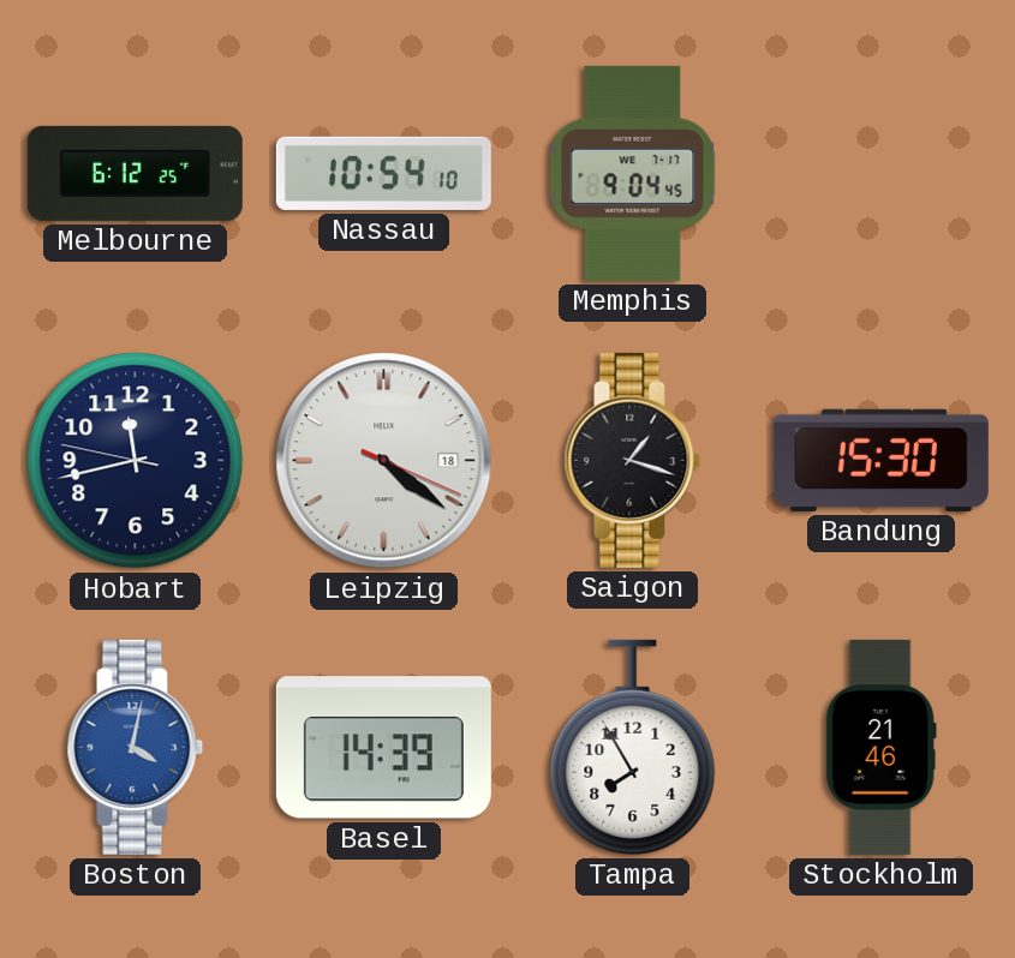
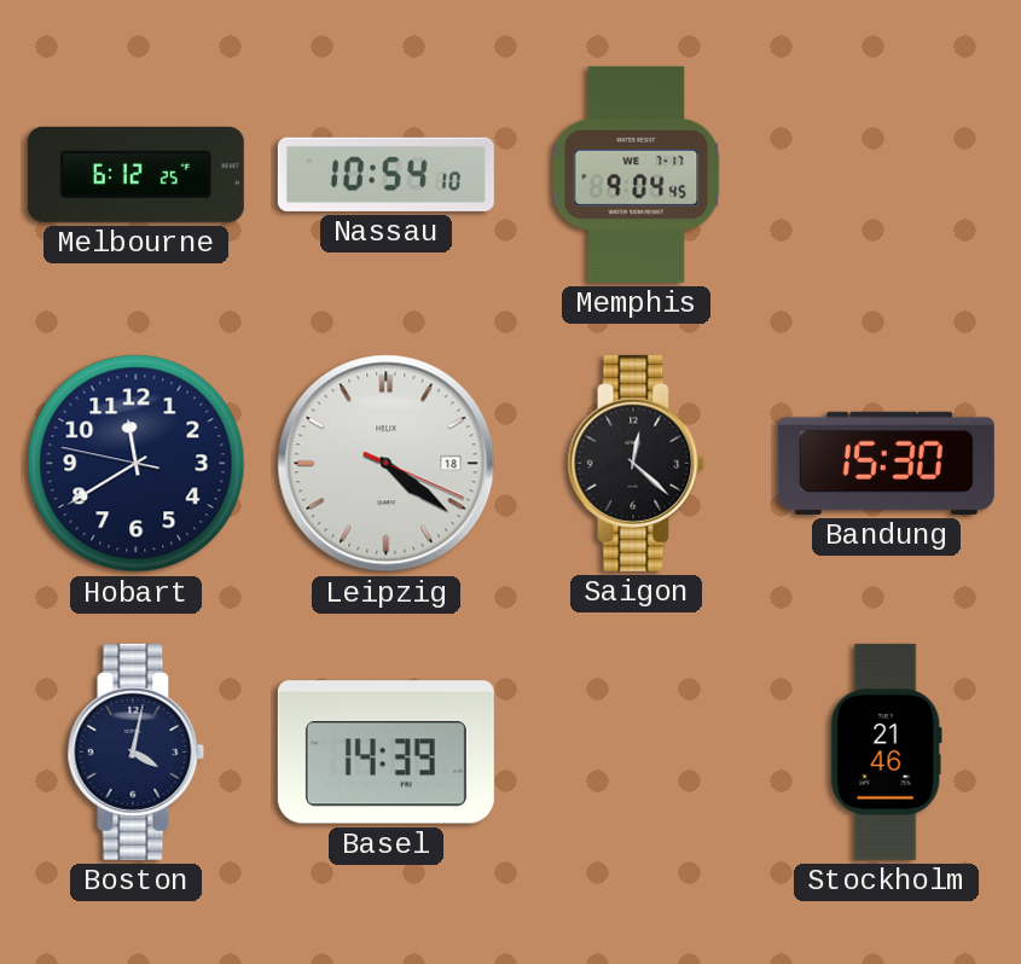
Hobart: 11:42 -> 11:39 (137, 464)
Saigon: 1:18 -> 12:22 (637, 463)
Boston dial: blue -> navy (137, 751)
Tampa: 7:55 -> none (633, 747)
